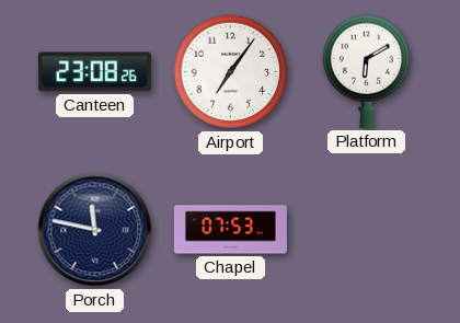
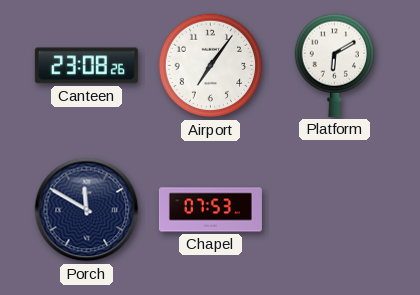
Porch: 11:47 -> 11:50 (87, 210)
